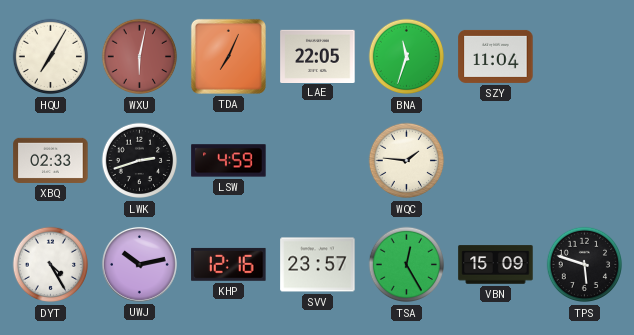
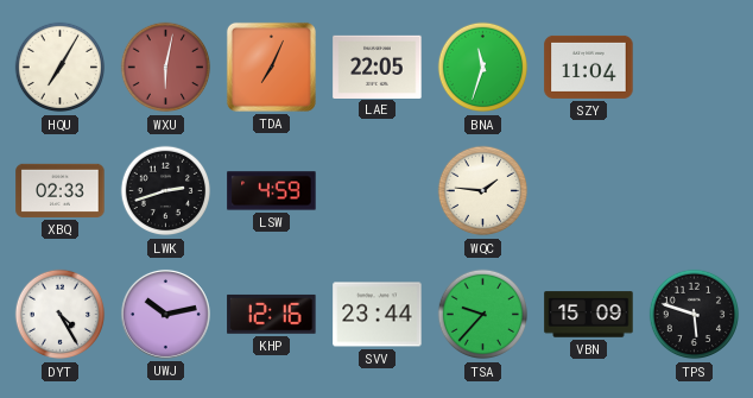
SVV: 23:57 -> 23:44 (378, 315)
TSA: 12:25 -> 9:37 (483, 315)
